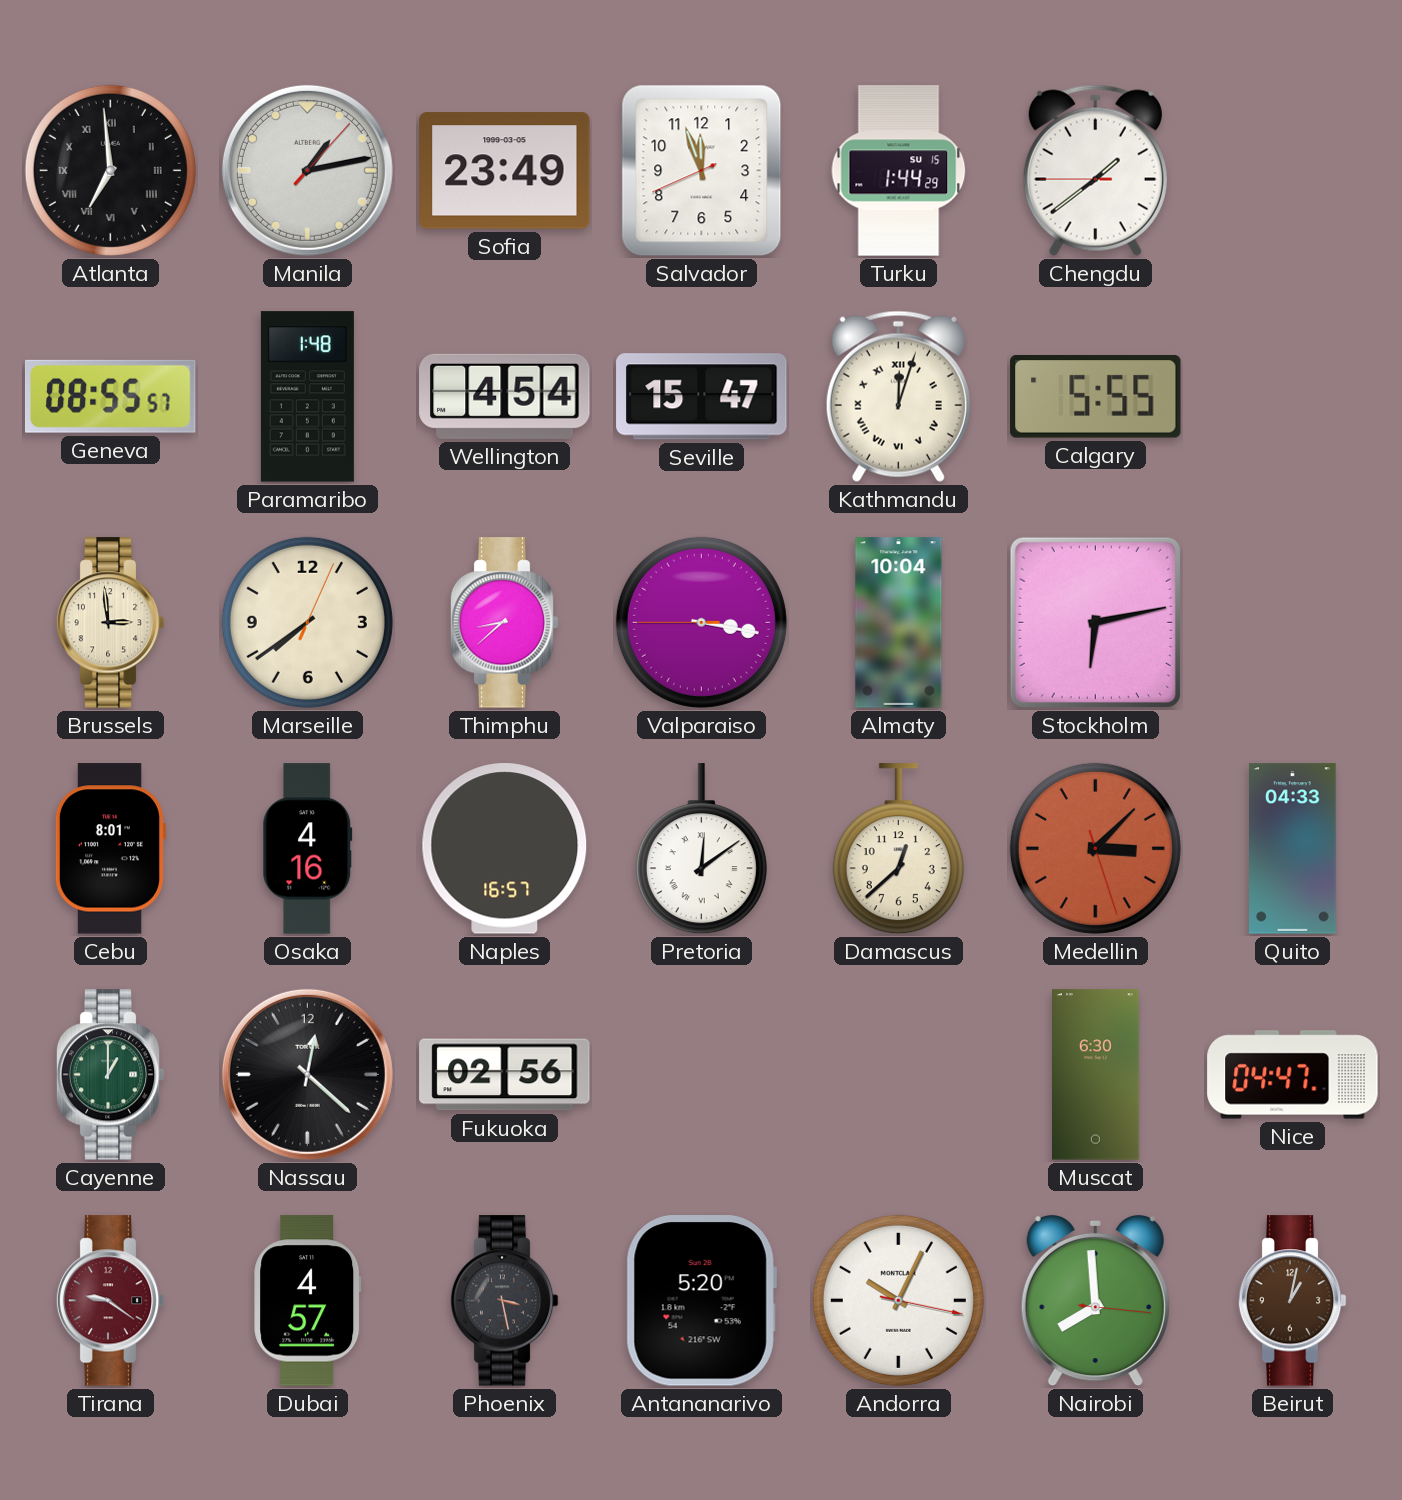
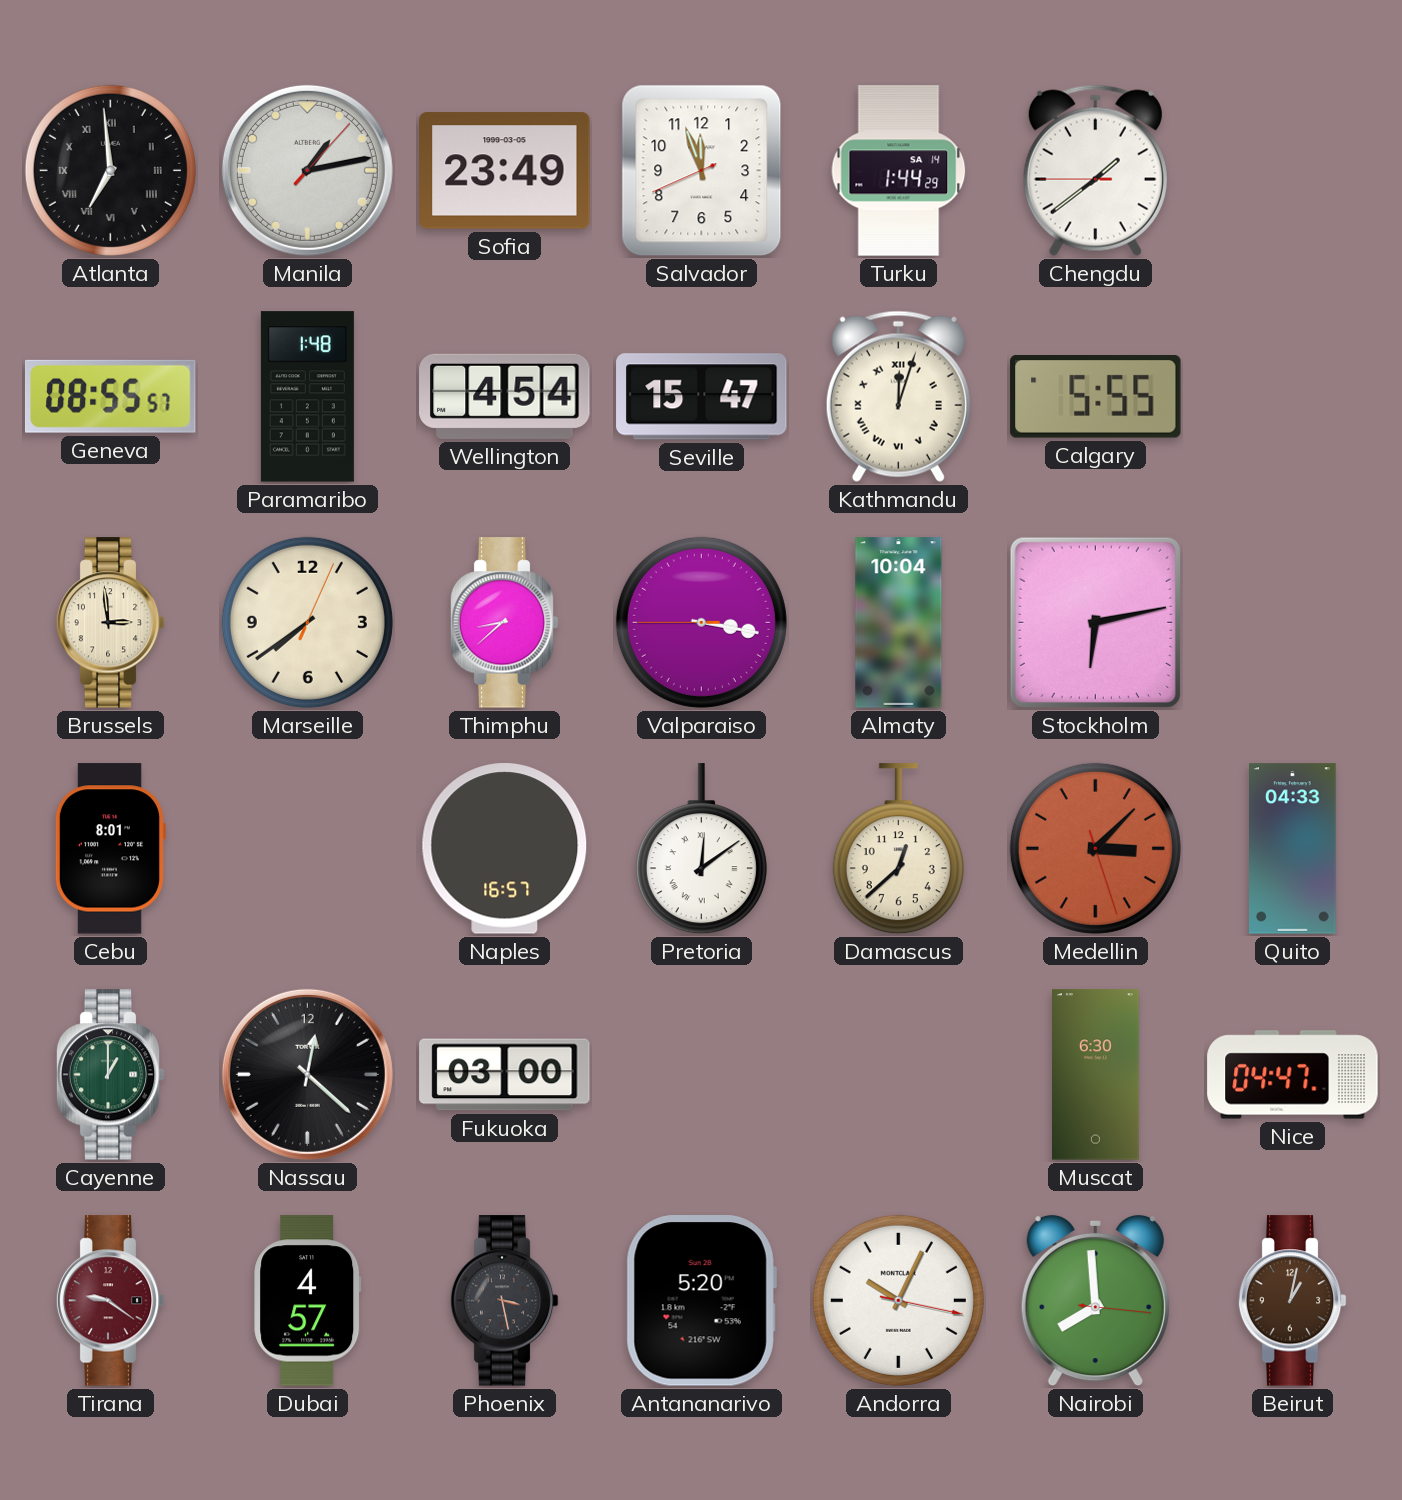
Turku date: SU 15 -> SA 14 (899, 171)
Osaka: 4:16 -> none (308, 849)
Fukuoka: 02:56 -> 03:00 (505, 1075)
